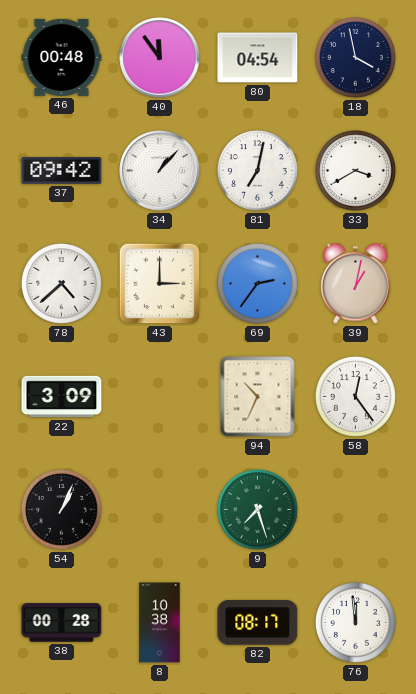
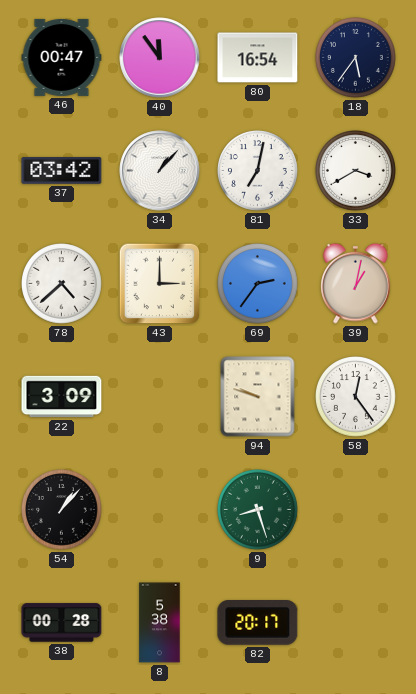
46: 00:48 -> 00:47 (62, 57)
80: 04:54 -> 16:54 (258, 58)
18: 3:58 -> 5:36 (356, 58)
37: 09:42 -> 03:42 (62, 171)
94: 10:34 -> 9:48 (258, 397)
54: 1:04 -> 1:07 (62, 510)
9: 7:27 -> 8:27 (258, 510)
8: 10:38 -> 5:38 (160, 623)
82: 08:17 -> 20:17 (258, 623)
76: 11:59 -> none (356, 623)
